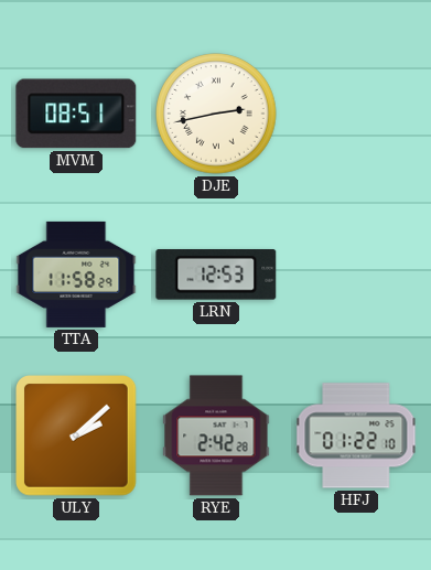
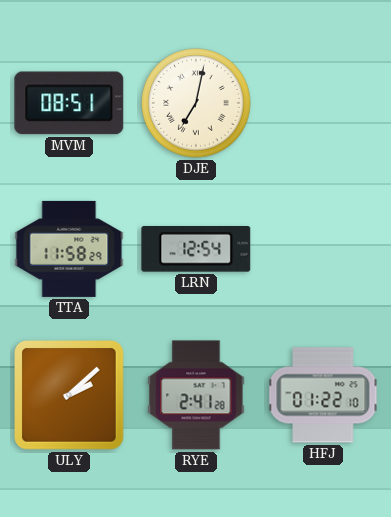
DJE: 2:43 -> 7:02 (196, 103)
LRN: 12:53 -> 12:54 (196, 250)
RYE: 2:42 -> 2:41 (196, 395)
